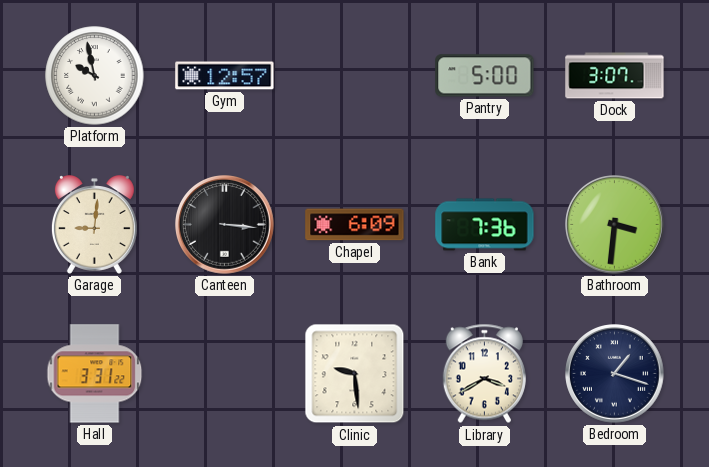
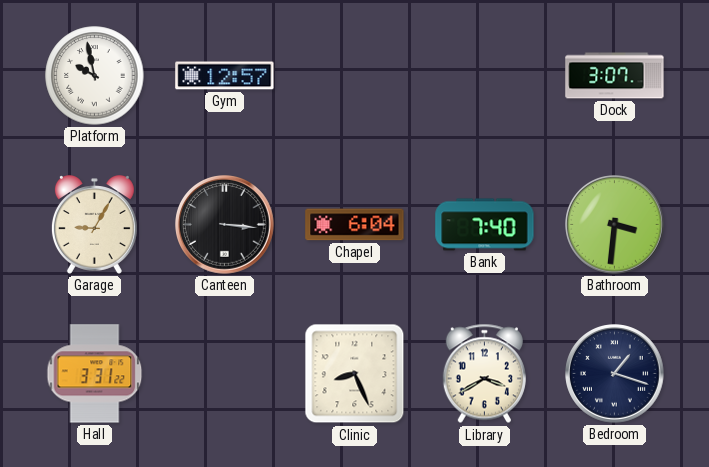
Pantry: 5:00 -> none (485, 76)
Garage: 9:01 -> 9:05 (94, 225)
Chapel: 6:09 -> 6:04 (355, 225)
Bank: 7:36 -> 7:40 (485, 225)
Clinic: 9:29 -> 8:26 (355, 374)
